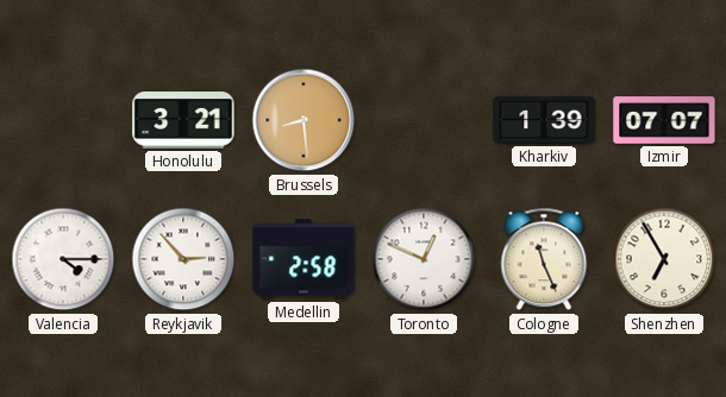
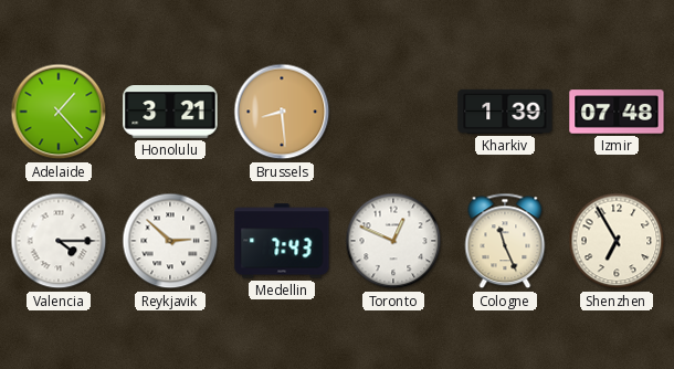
Adelaide: none -> 1:23 (59, 112)
Izmir: 07:07 -> 07:48 (617, 112)
Reykjavik: 2:53 -> 2:52 (170, 241)
Medellin: 2:58 -> 7:43 (282, 241)
